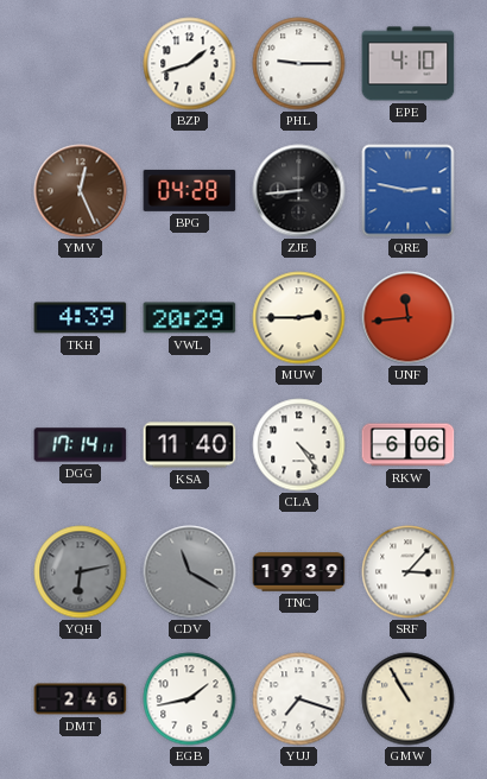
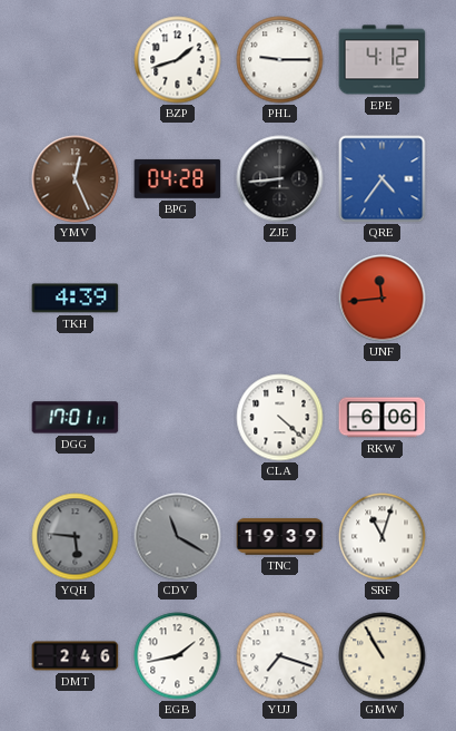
EPE: 4:10 -> 4:12 (383, 60)
QRE: 2:47 -> 4:36 (383, 179)
VWL: 20:29 -> none (190, 318)
MUW: 2:45 -> none (299, 318)
DGG: 17:14 -> 17:01 (76, 418)
KSA: 11:40 -> none (190, 445)
CLA: 4:24 -> 4:22 (280, 418)
YQH: 6:13 -> 5:46 (76, 537)
SRF: 3:07 -> 11:03 (383, 537)
